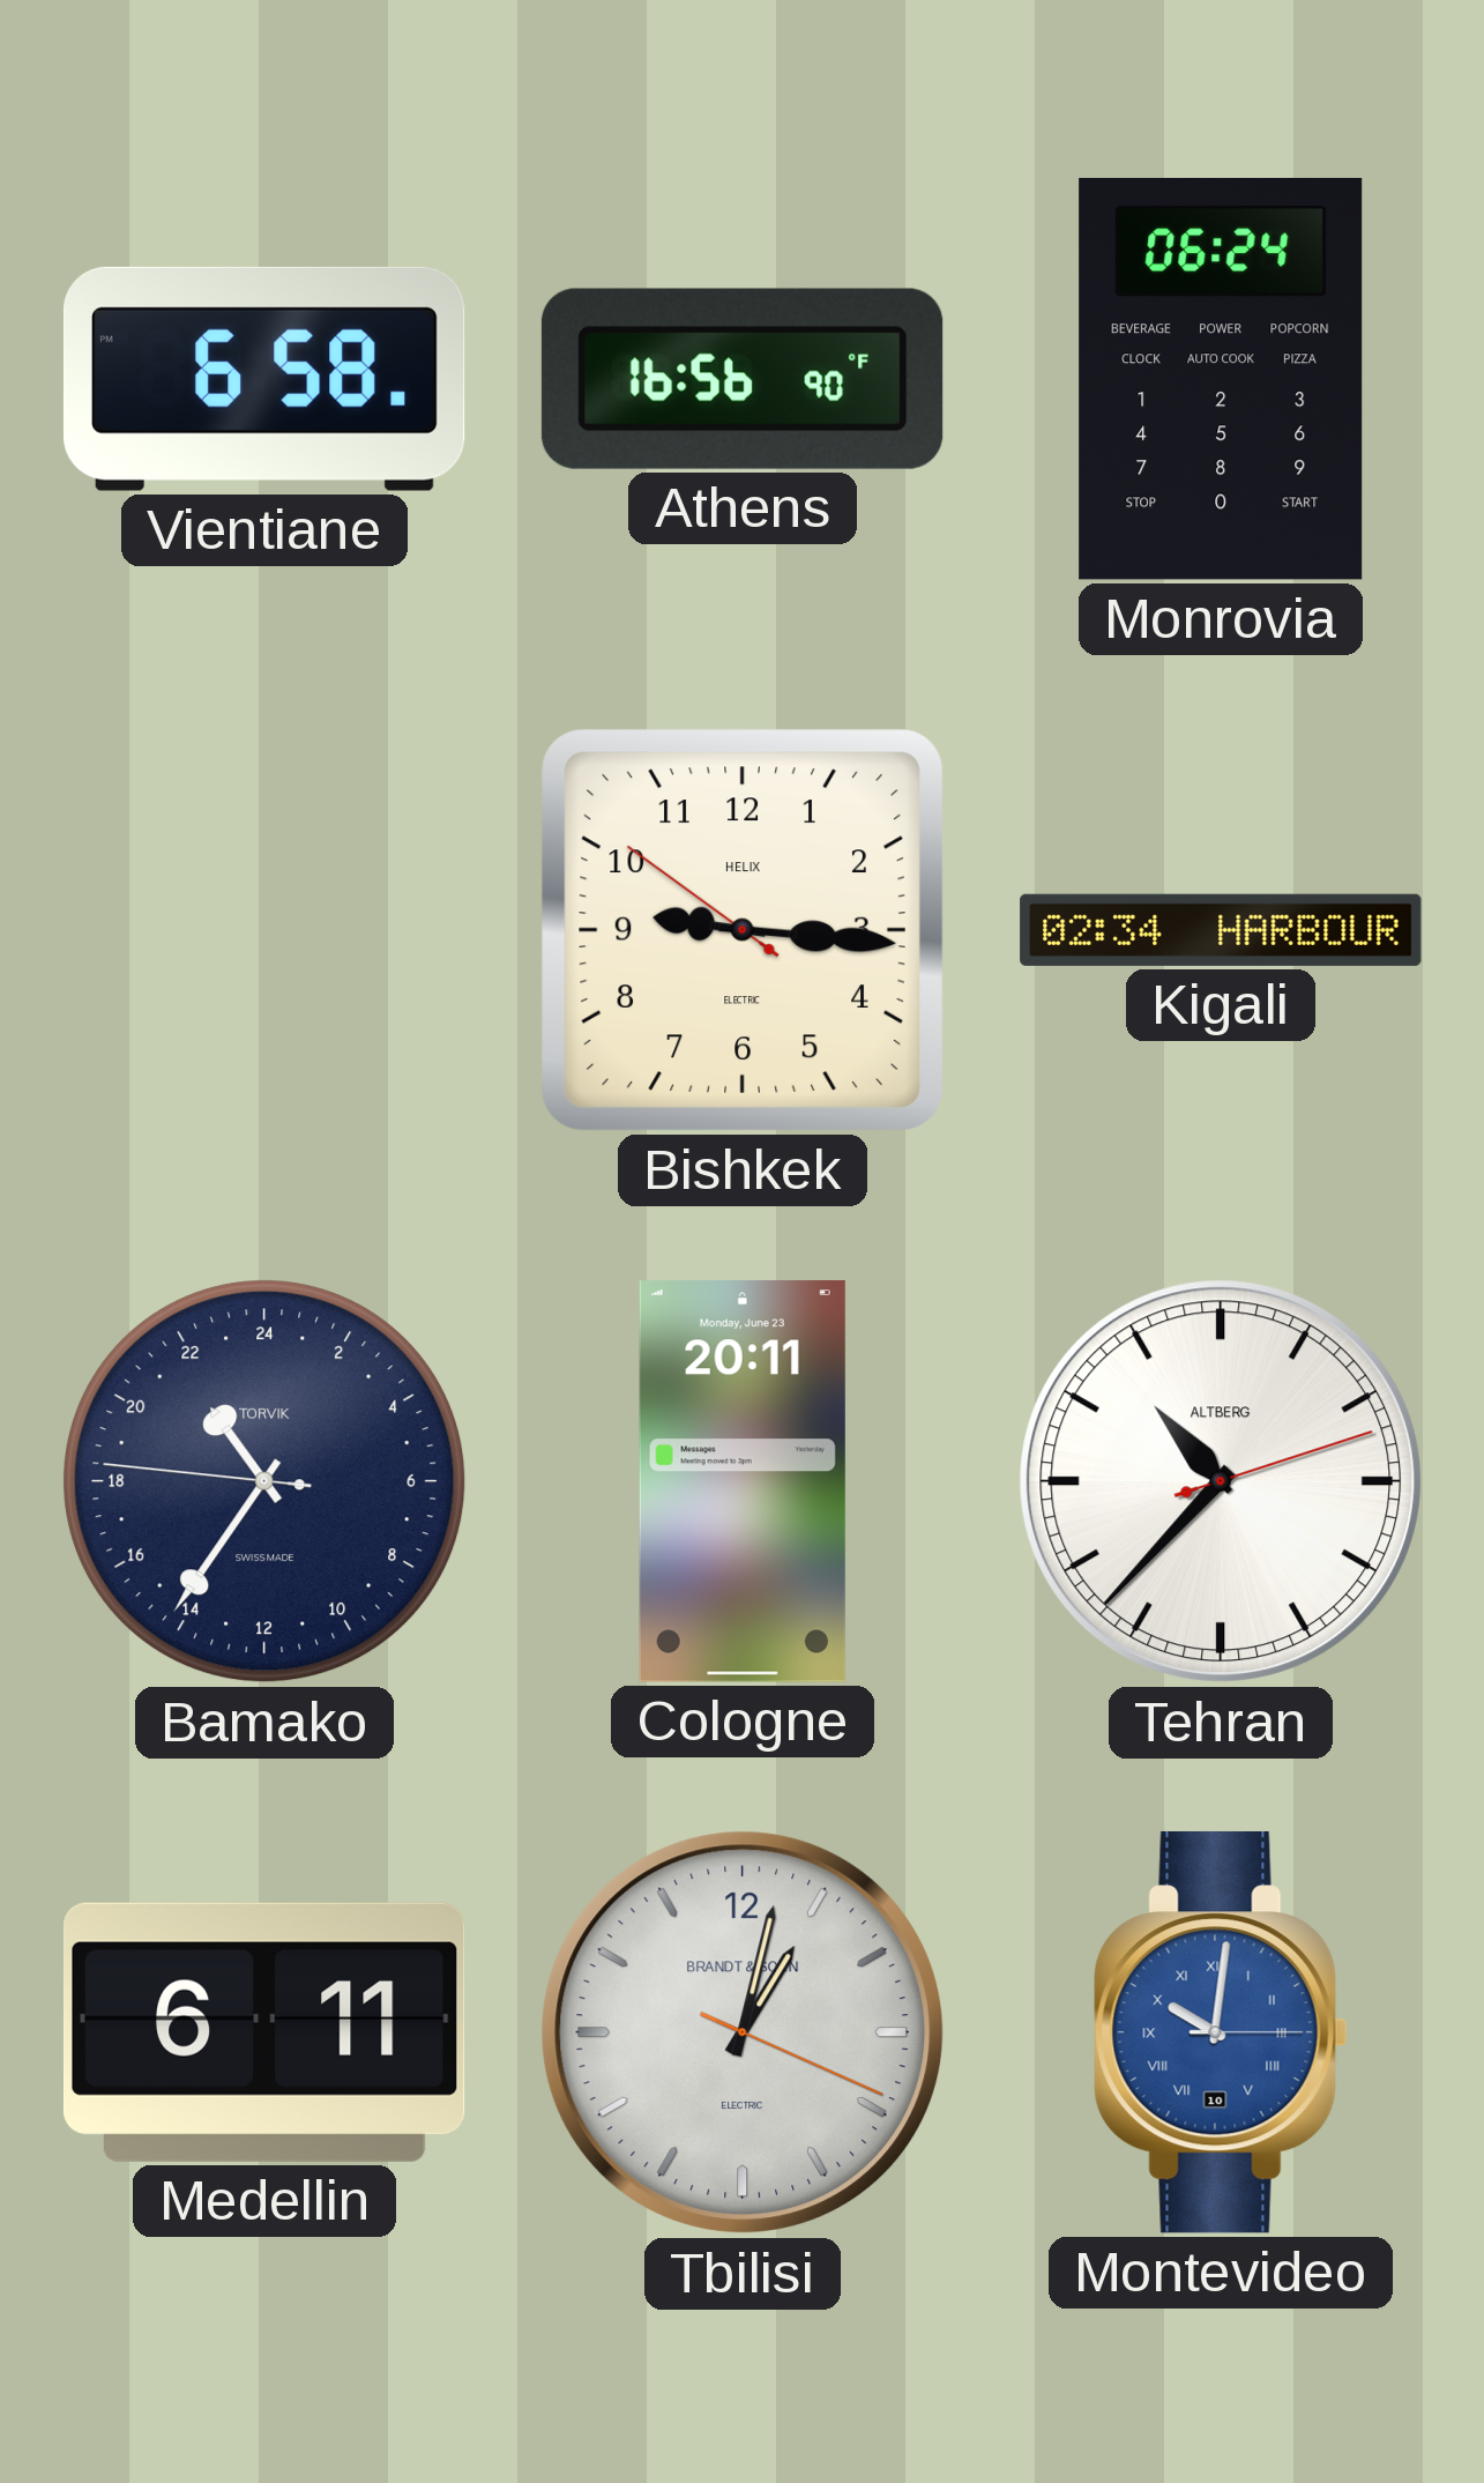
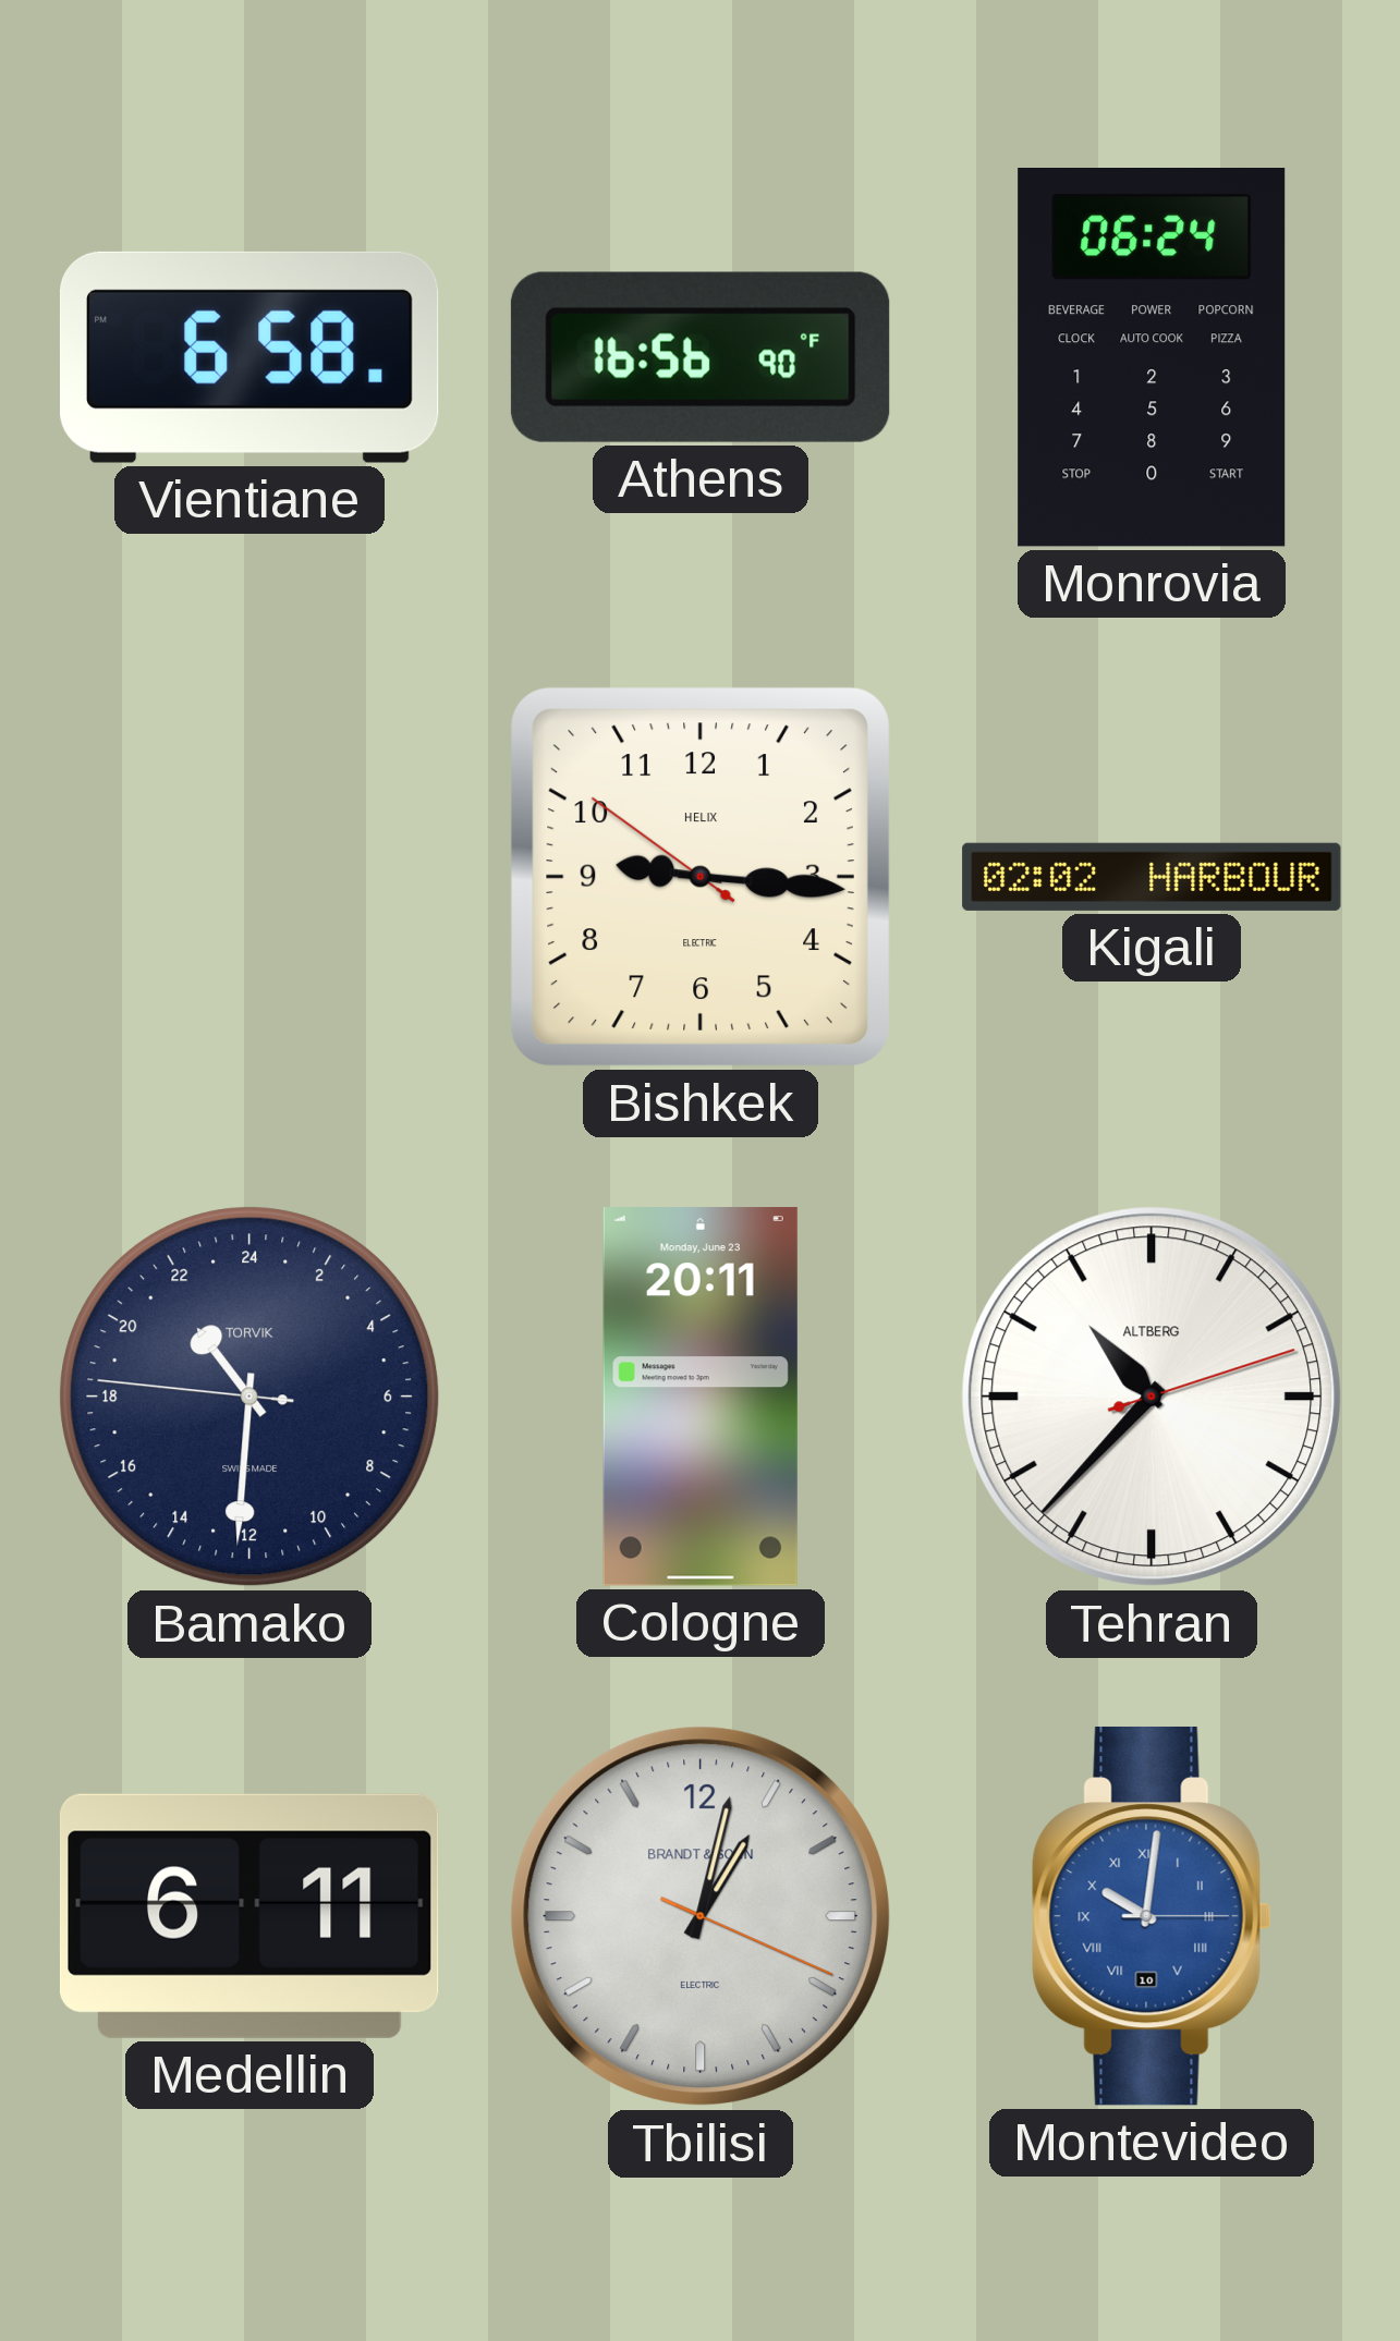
Kigali: 02:34 -> 02:02 (1152, 877)
Bamako: 21:35 -> 21:30 (249, 1397)
